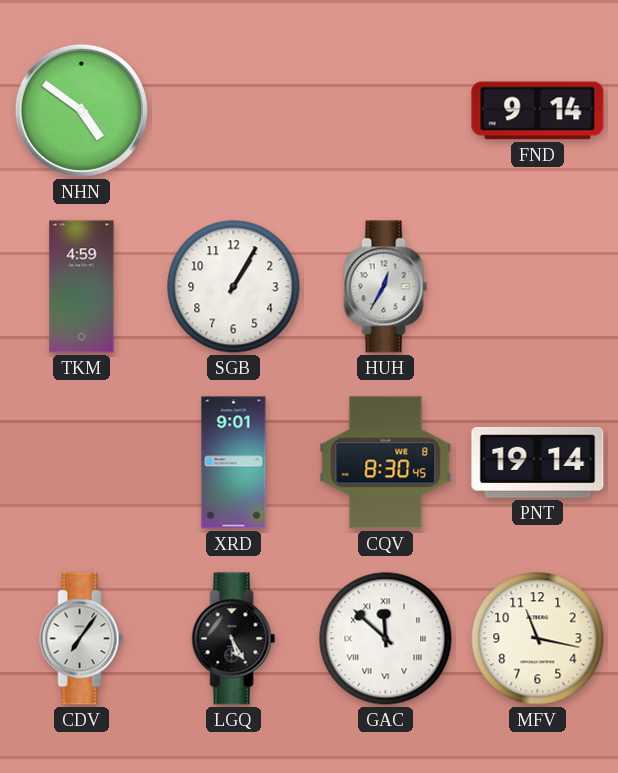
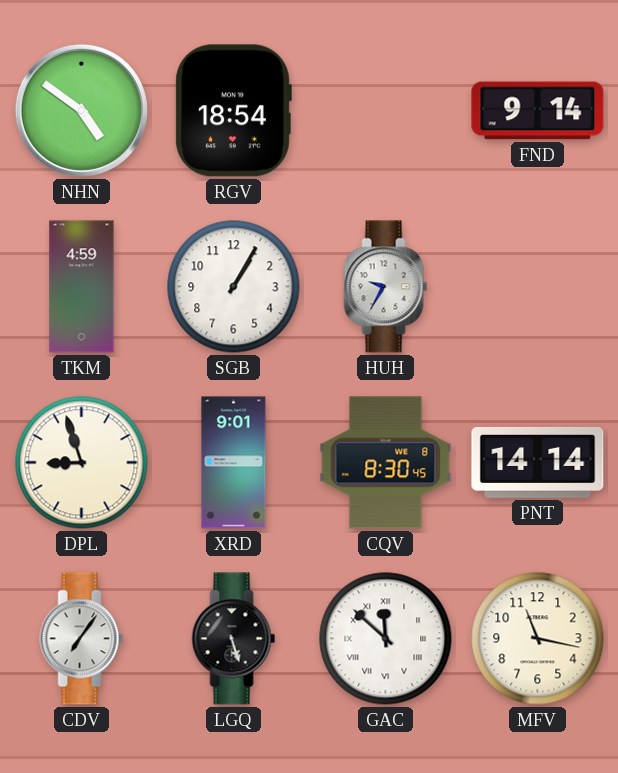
RGV: none -> 18:54 (233, 111)
HUH: 12:35 -> 9:35 (386, 287)
DPL: none -> 8:57 (82, 463)
PNT: 19:14 -> 14:14 (538, 462)
LGQ: 5:25 -> 5:27 (234, 639)
